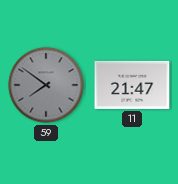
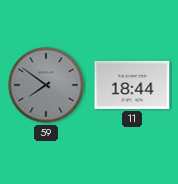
11: 21:47 -> 18:44 (132, 85)
